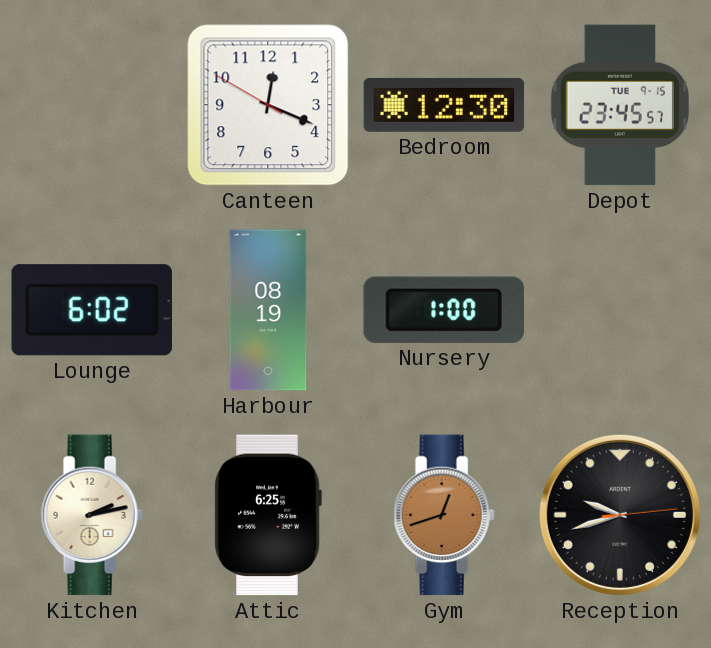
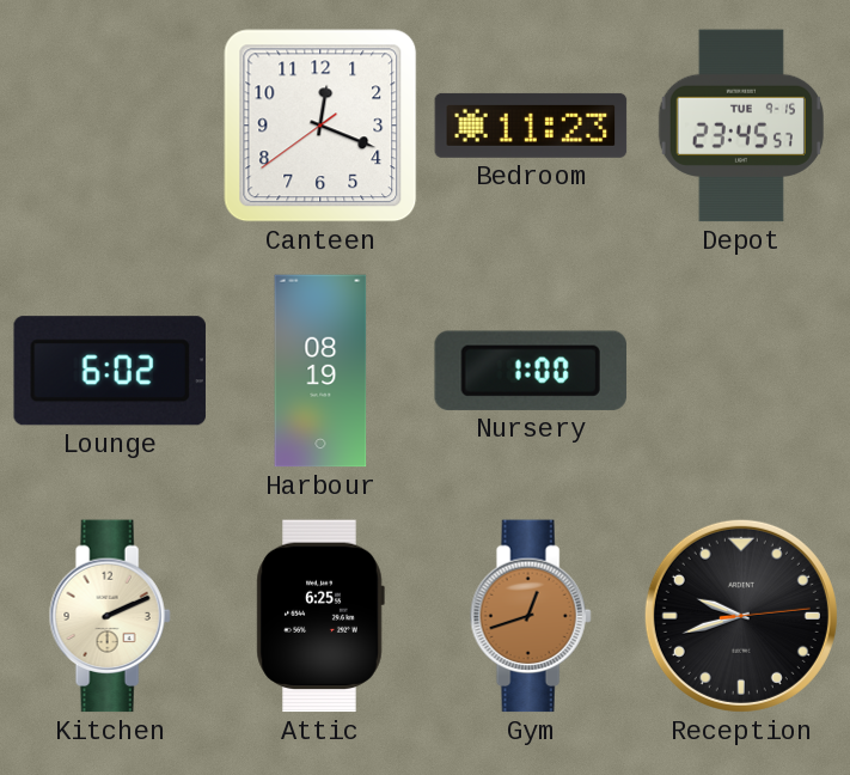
Canteen: 12:18:50 -> 12:18:39 (320, 126)
Bedroom: 12:30 -> 11:23 (531, 126)
Kitchen: 2:13 -> 2:11 (110, 616)
